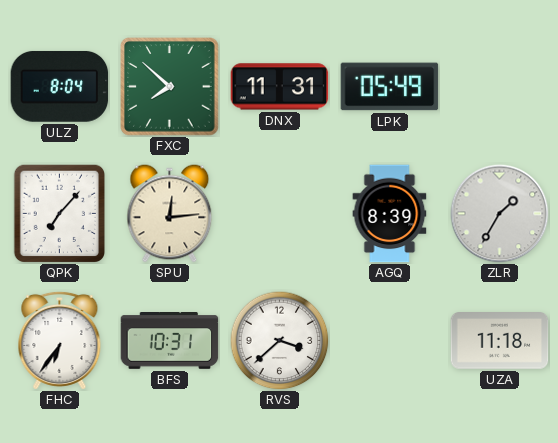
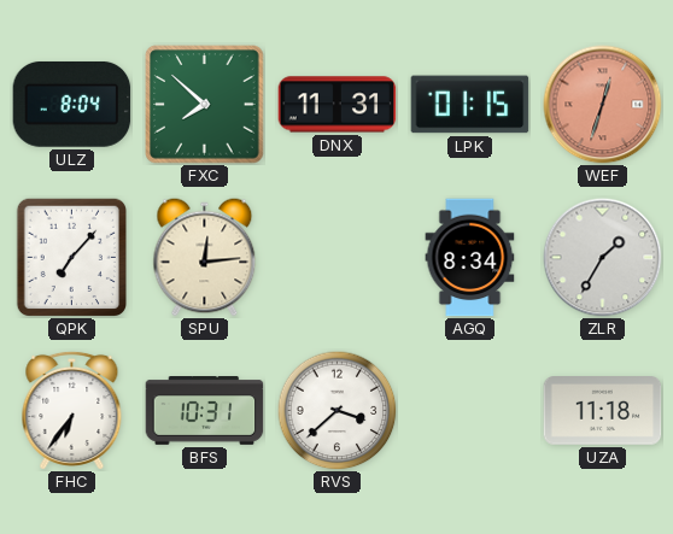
LPK: 05:49 -> 01:15 (470, 105)
WEF: none -> 12:33 (603, 105)
AGQ: 8:39 -> 8:34 (470, 258)
